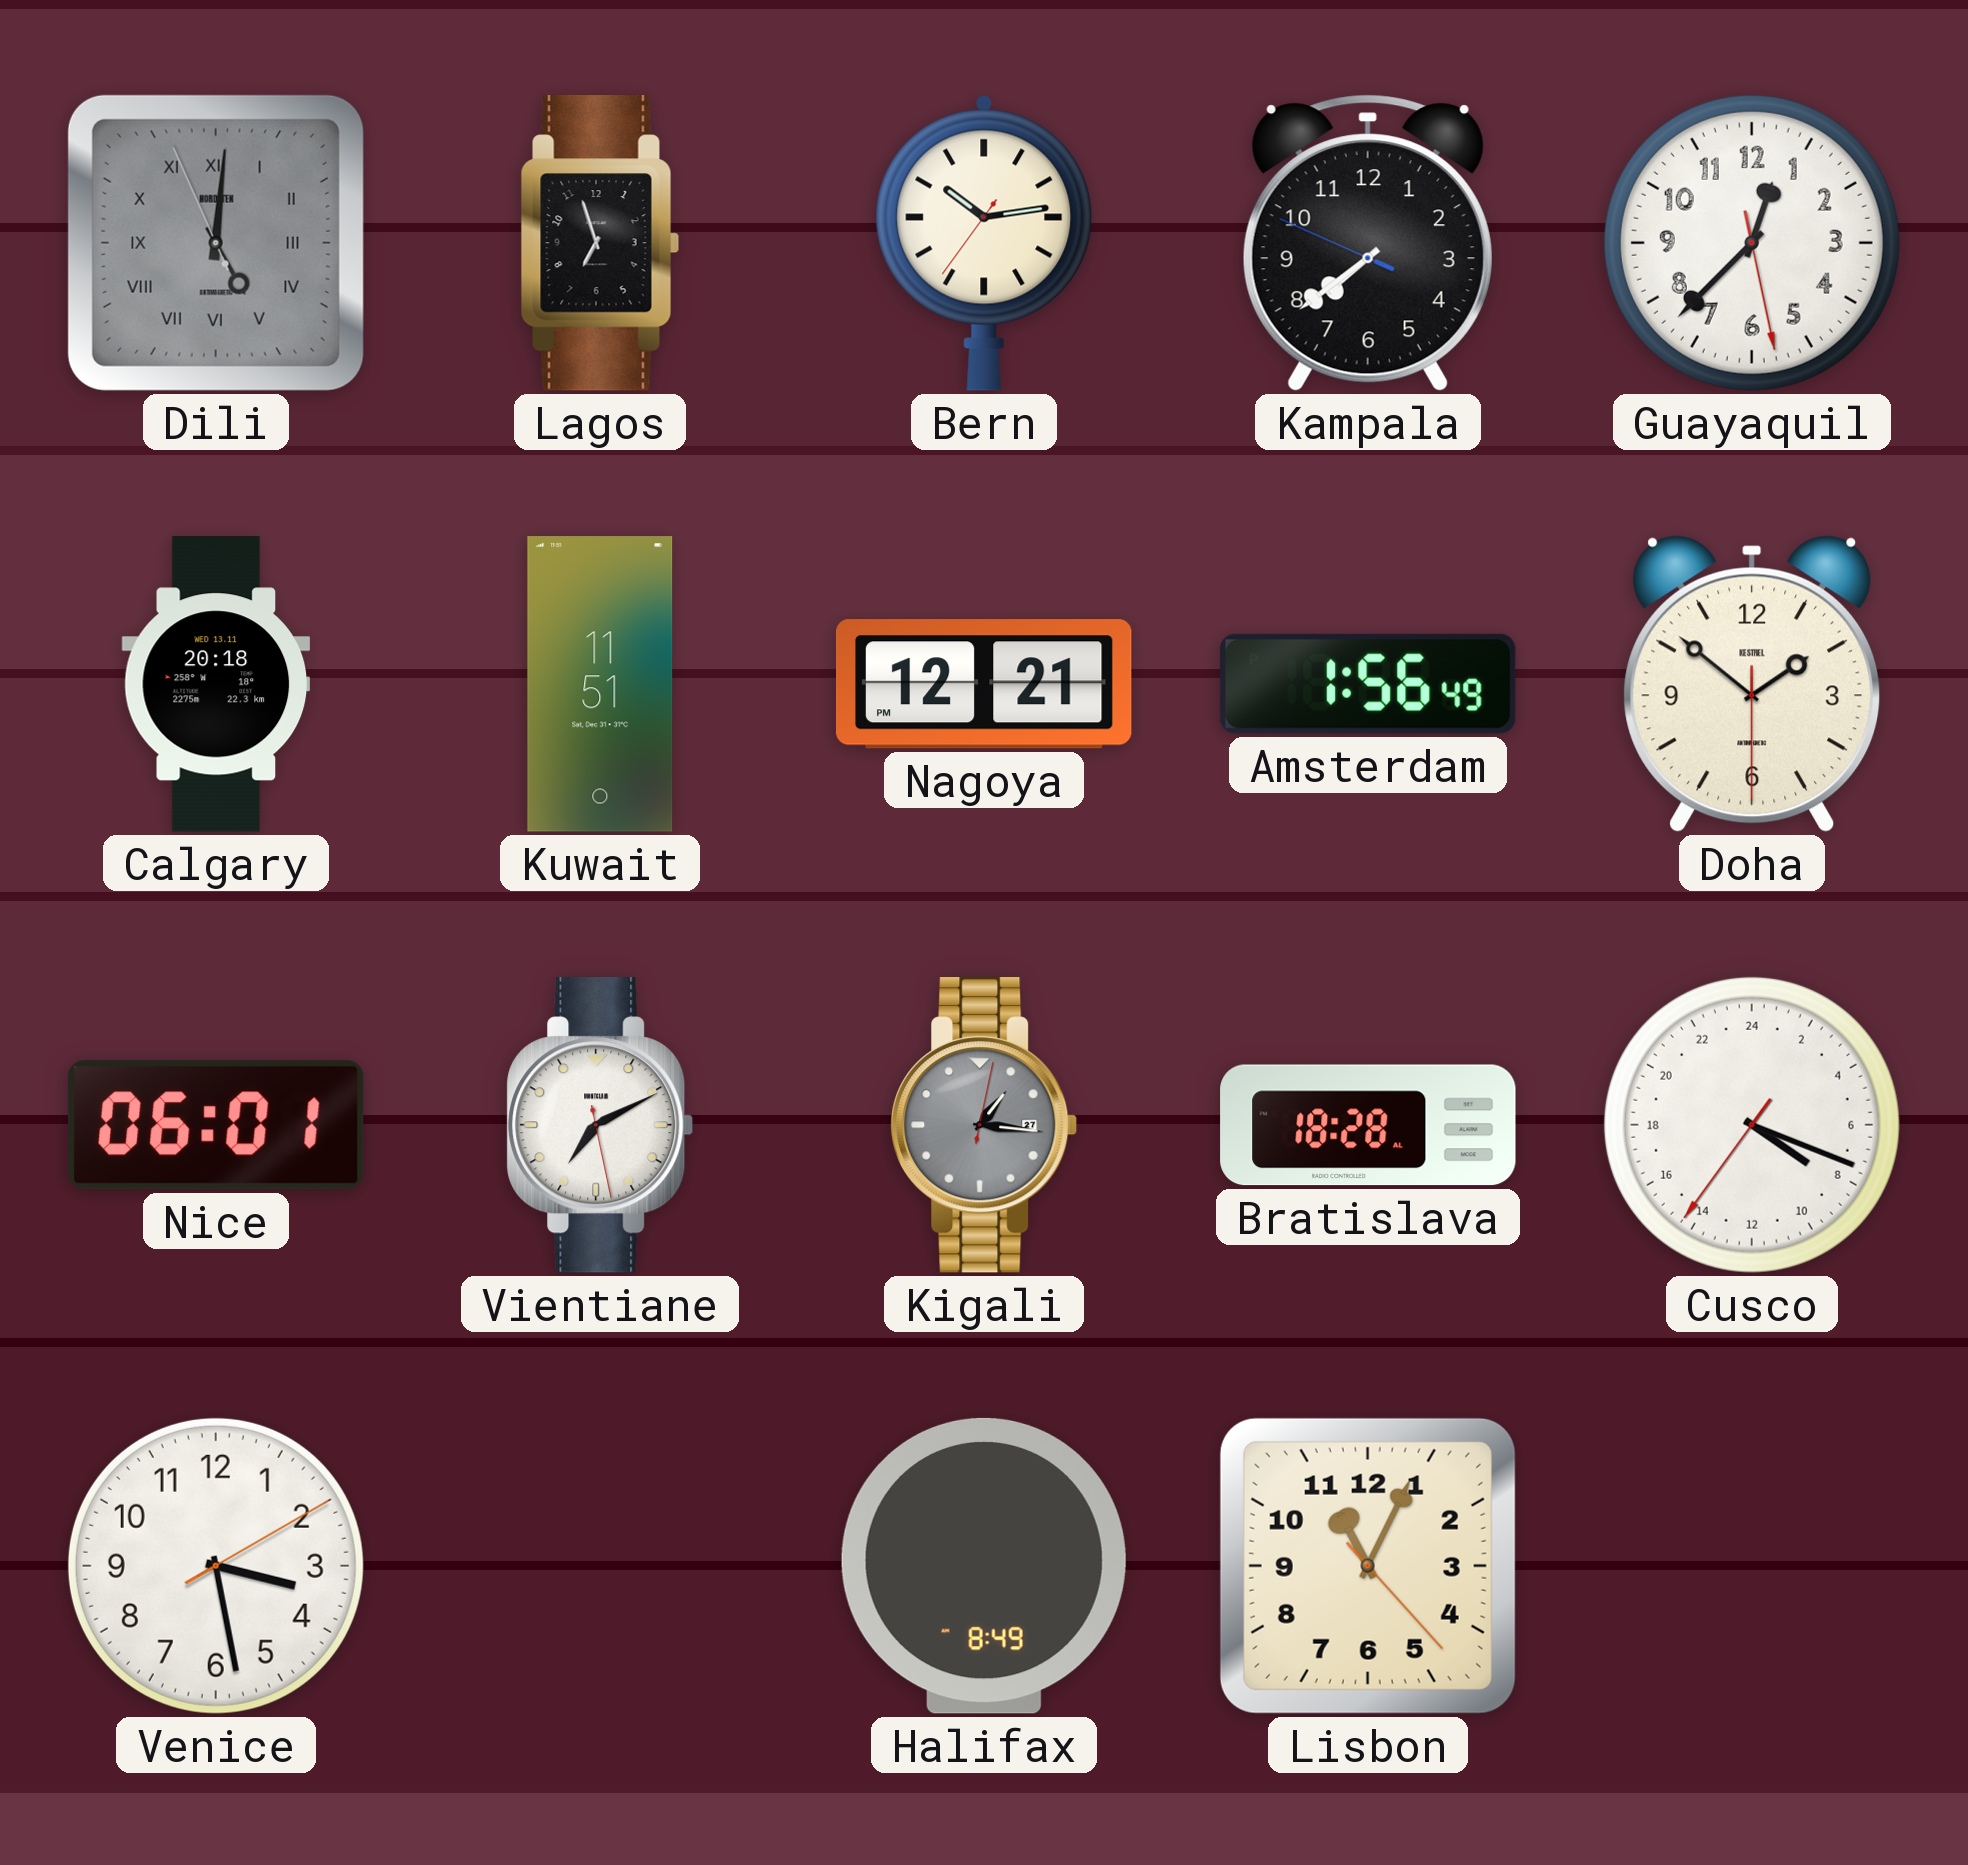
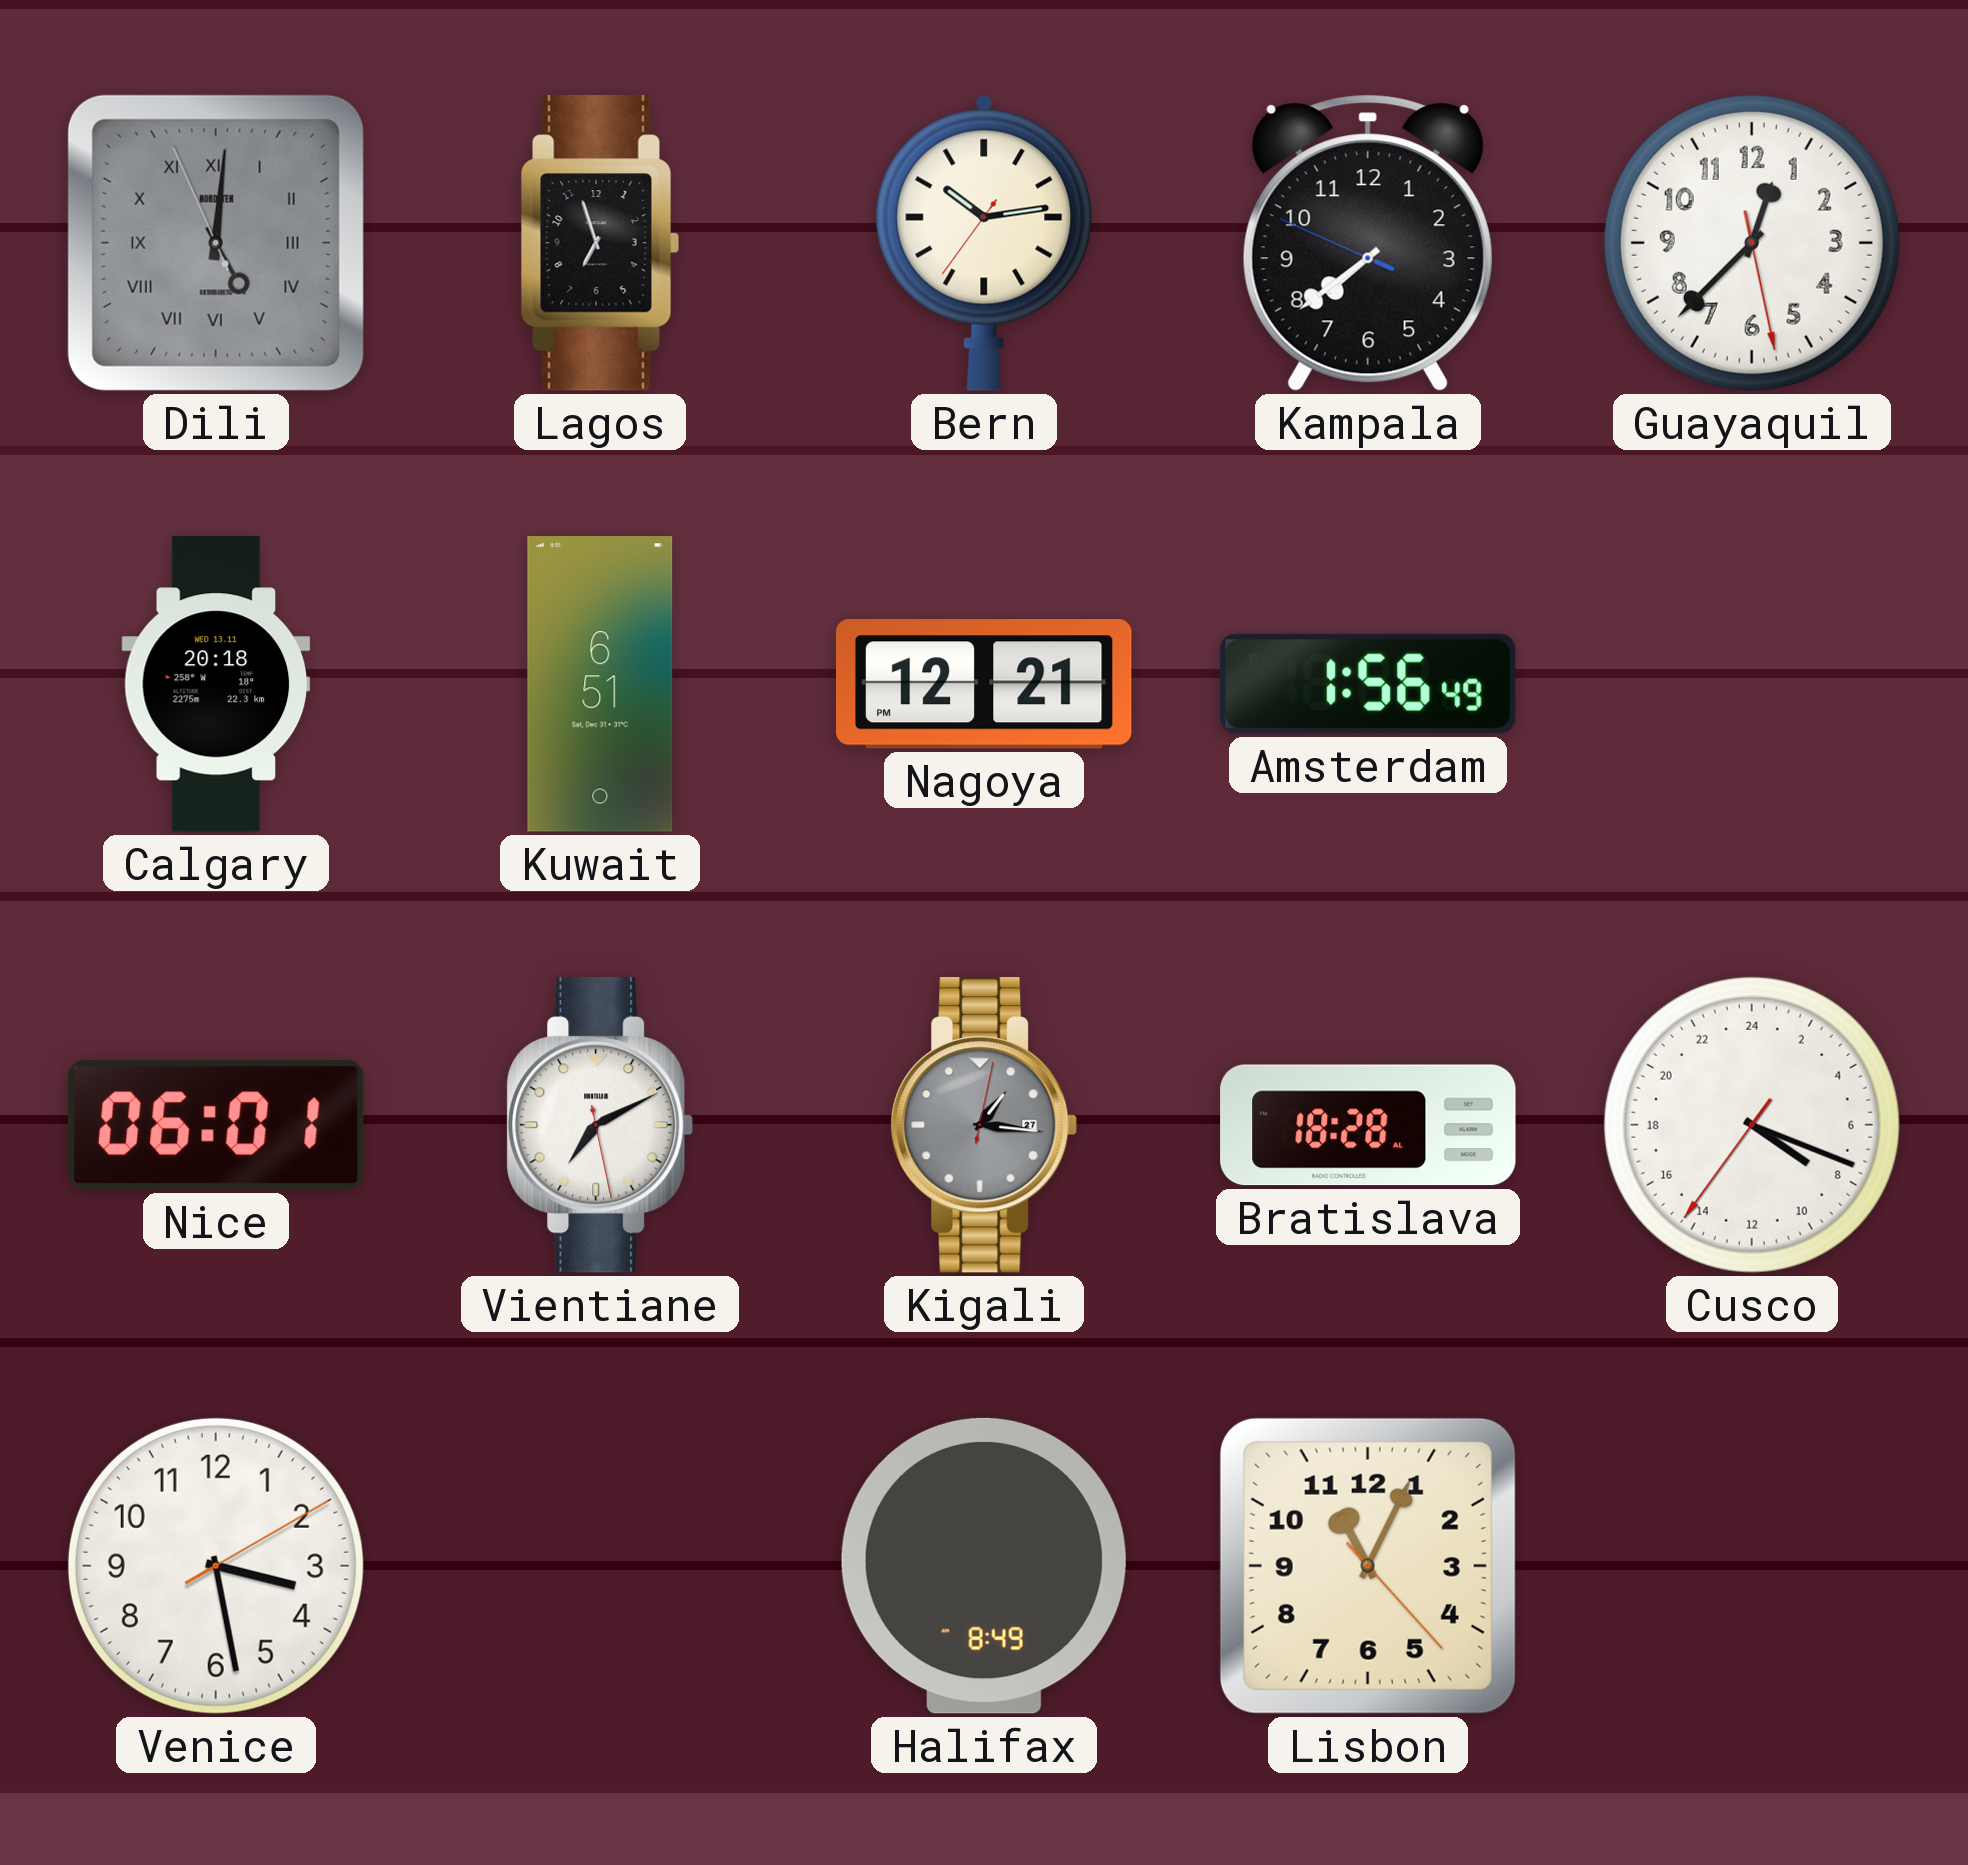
Kuwait: 11:51 -> 6:51 (600, 684)
Doha: 1:51 -> none (1752, 684)
